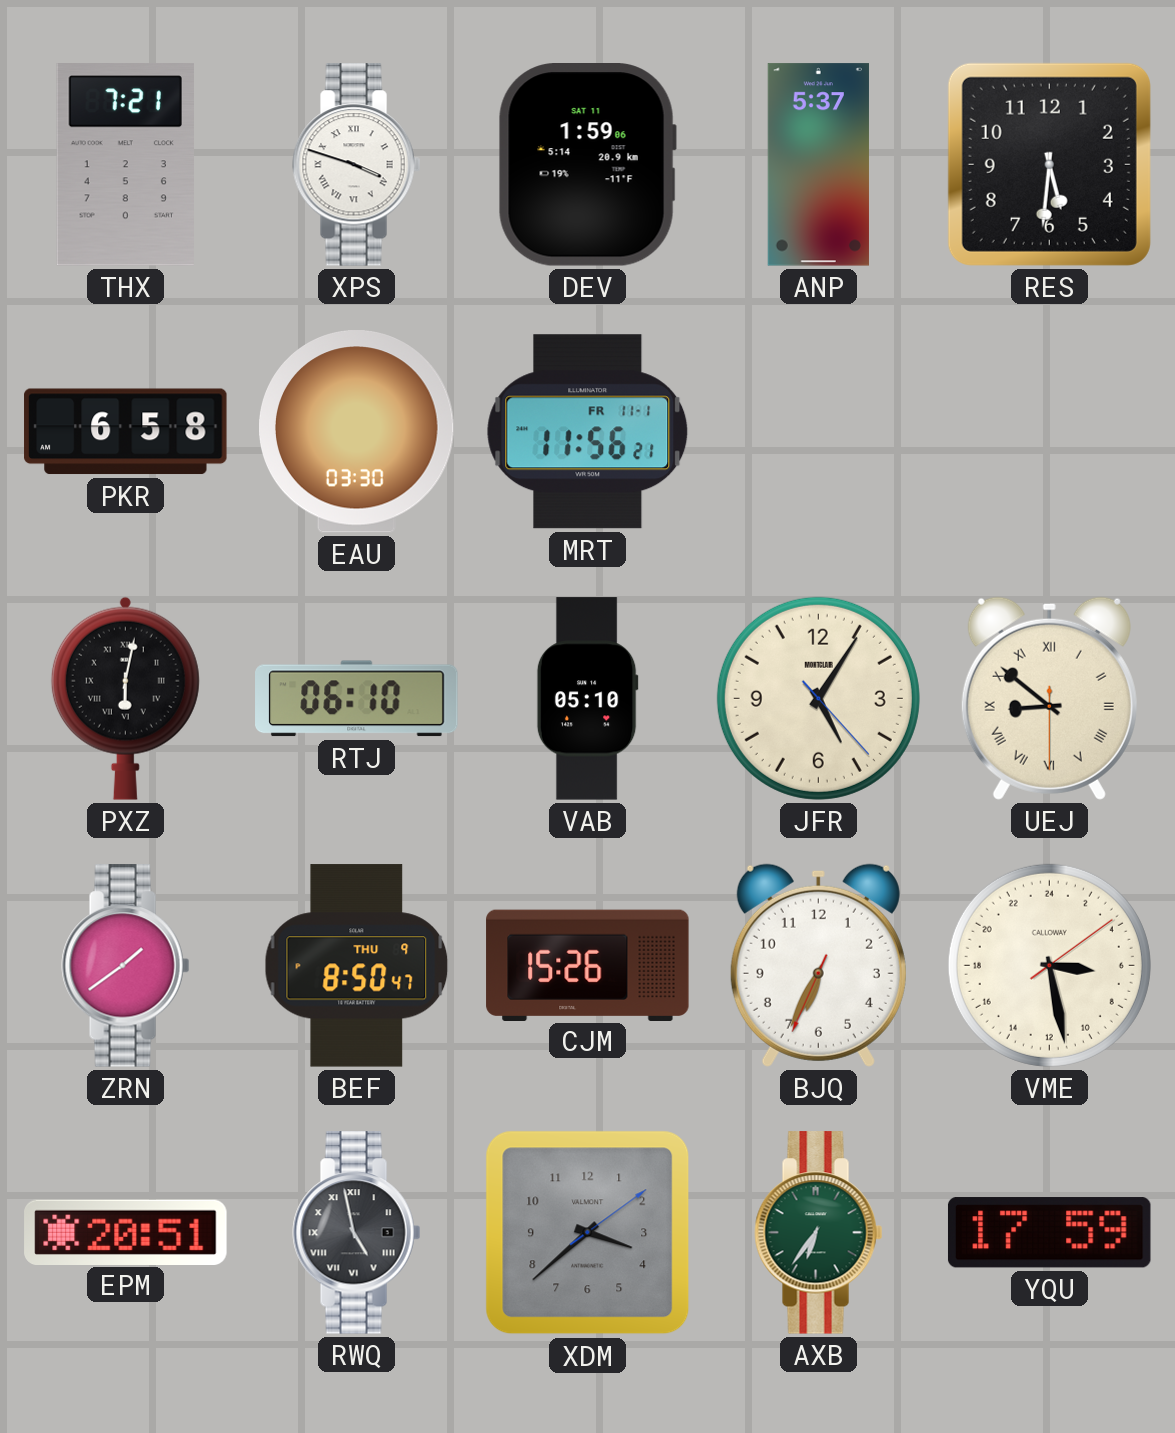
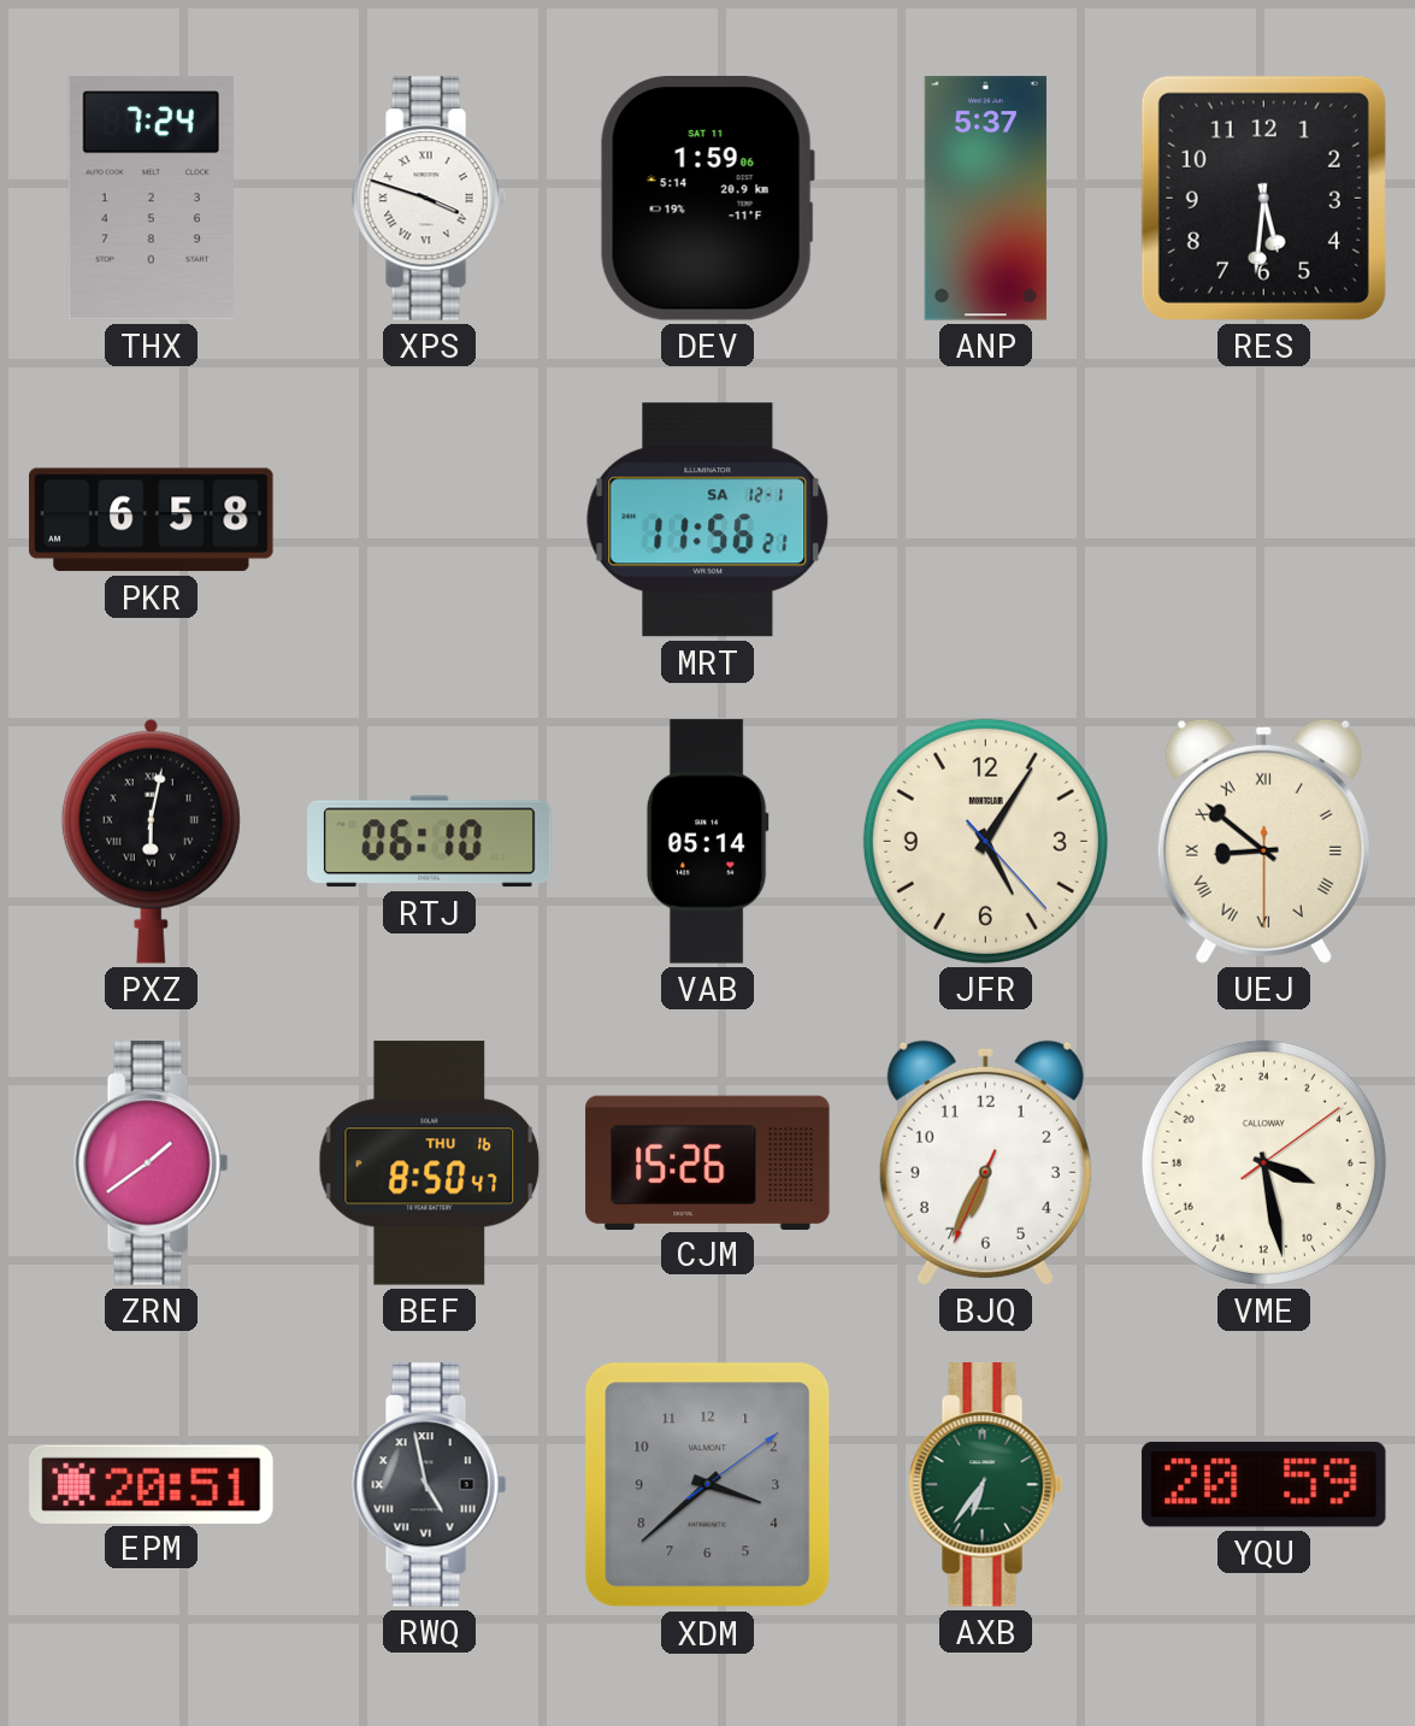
THX: 7:21 -> 7:24 (151, 199)
EAU: 03:30 -> none (357, 432)
MRT date: FR 11-1 -> SA 12-1 (708, 520)
VAB: 05:10 -> 05:14 (707, 842)
BEF date: THU 9 -> THU 16 (430, 1164)
VME: 6:28 -> 7:28 (1263, 1162)
YQU: 17:59 -> 20:59 (1263, 1485)
